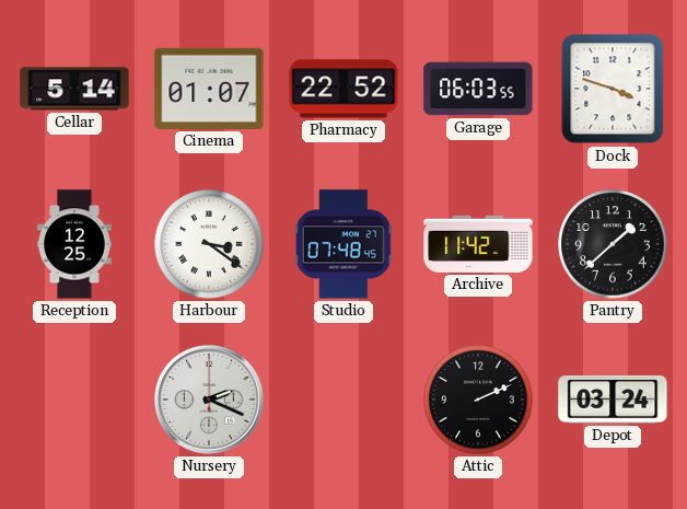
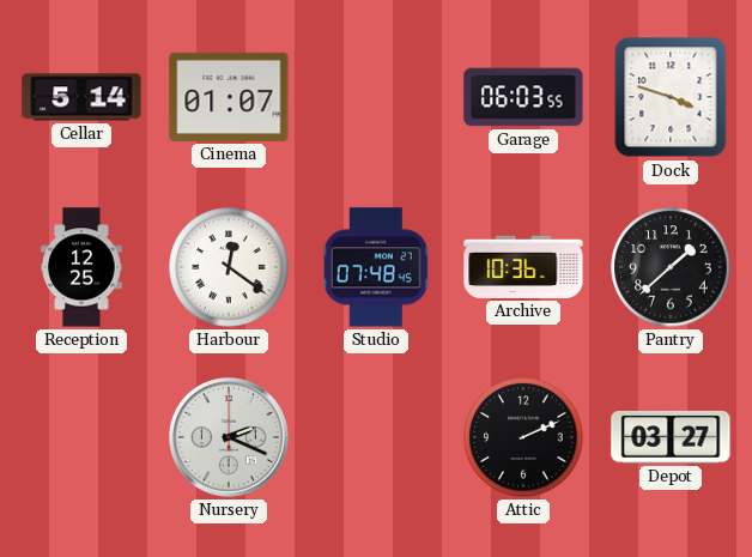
Pharmacy: 22:52 -> none (343, 89)
Harbour: 3:21 -> 12:21 (229, 267)
Archive: 11:42 -> 10:36 (523, 267)
Depot: 03:24 -> 03:27 (671, 437)
